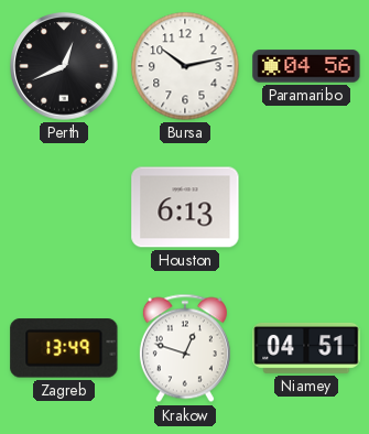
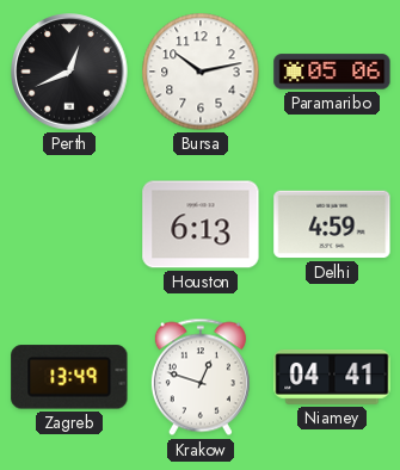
Paramaribo: 04:56 -> 05:06 (332, 72)
Delhi: none -> 4:59 (332, 224)
Niamey: 04:51 -> 04:41 (332, 377)
